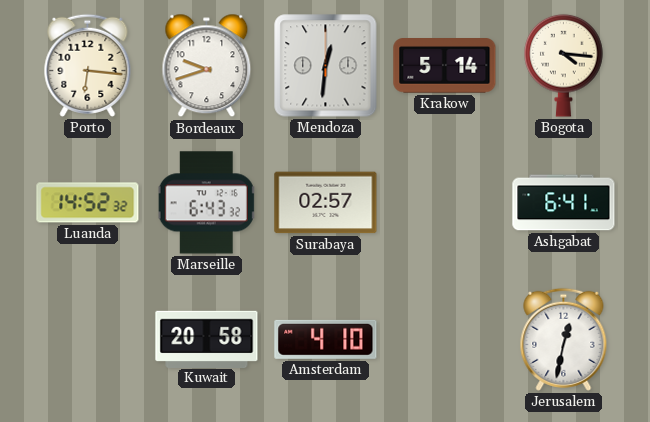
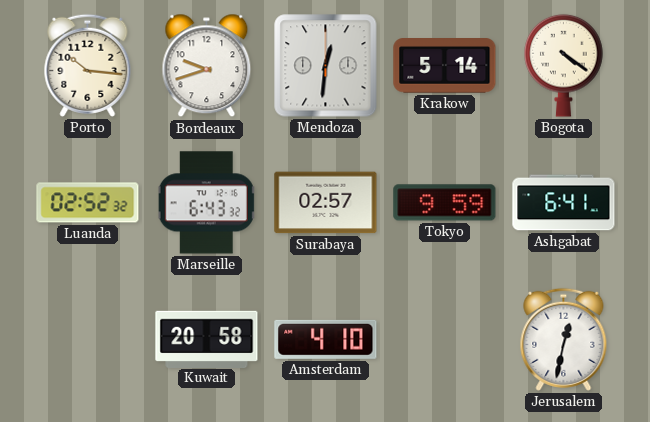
Porto: 6:16 -> 10:16 (88, 65)
Bogota: 4:16 -> 4:21 (564, 65)
Luanda: 14:52 -> 02:52 (88, 203)
Tokyo: none -> 9:59 (445, 203)
